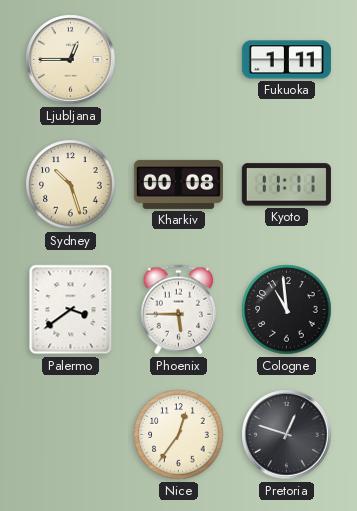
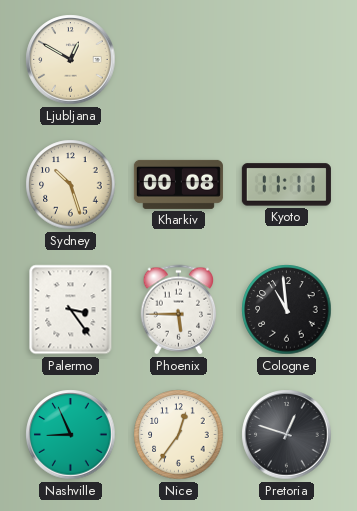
Ljubljana: 12:45 -> 12:50 (71, 60)
Fukuoka: 1:11 -> none (286, 60)
Palermo: 3:39 -> 3:24 (71, 310)
Nashville: none -> 8:56 (71, 435)
